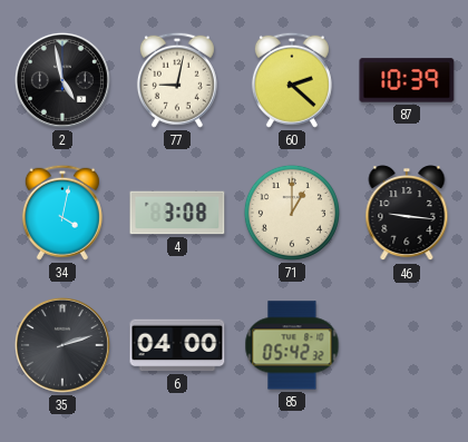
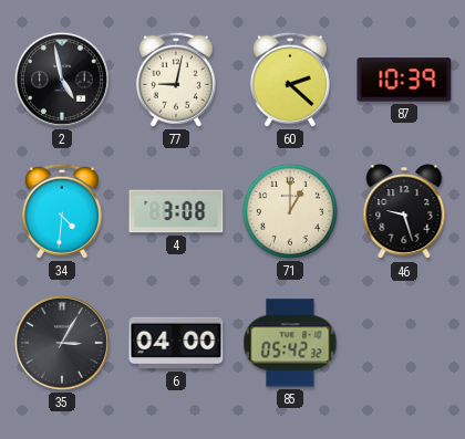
34: 4:02 -> 4:31 (62, 211)
46: 9:16 -> 9:27 (404, 212)
35: 2:12 -> 3:05 (62, 343)
